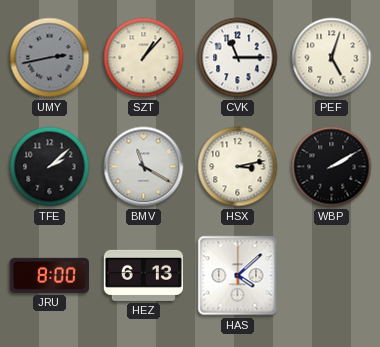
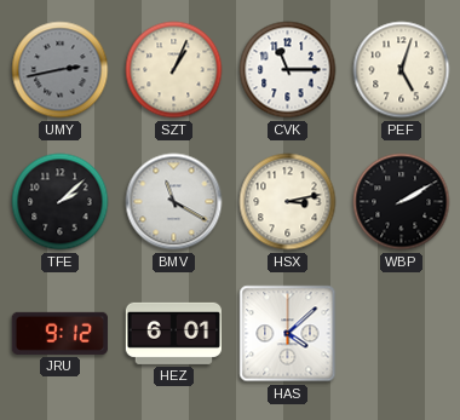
SZT: 1:07 -> 1:04 (174, 70)
JRU: 8:00 -> 9:12 (59, 333)
HEZ: 6:13 -> 6:01 (173, 333)
